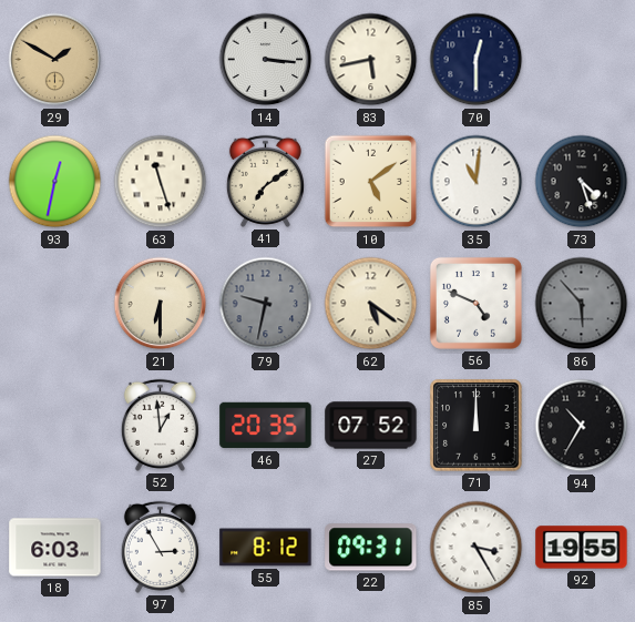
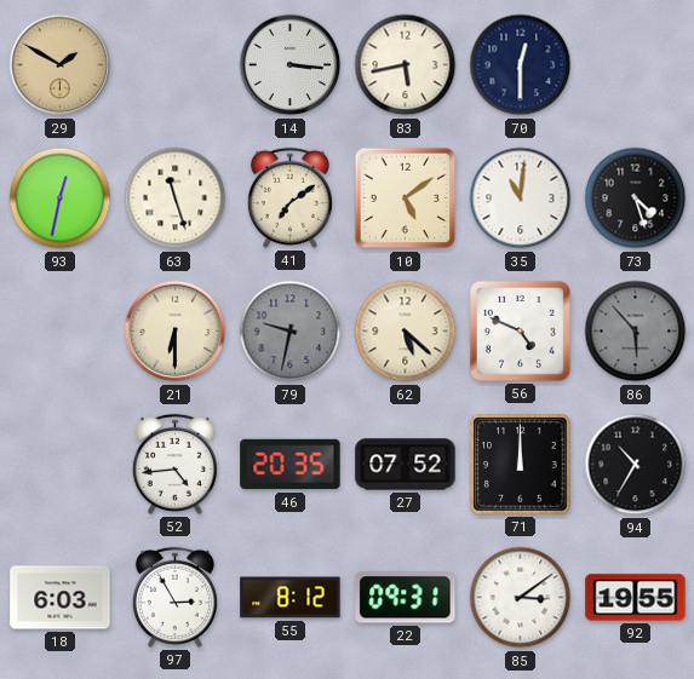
62: 5:21 -> 5:22 (406, 332)
52: 12:59 -> 4:44 (174, 464)
85: 3:25 -> 3:09 (521, 598)
